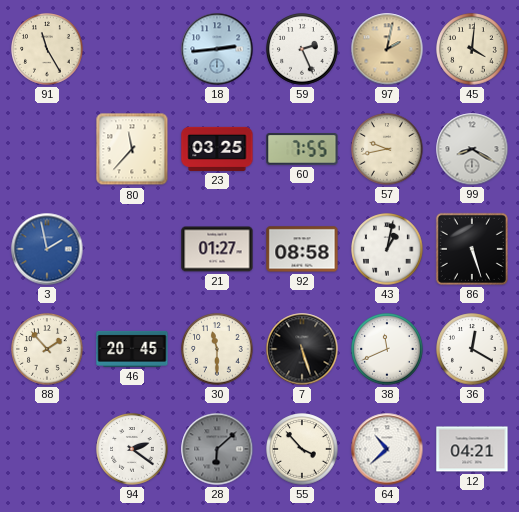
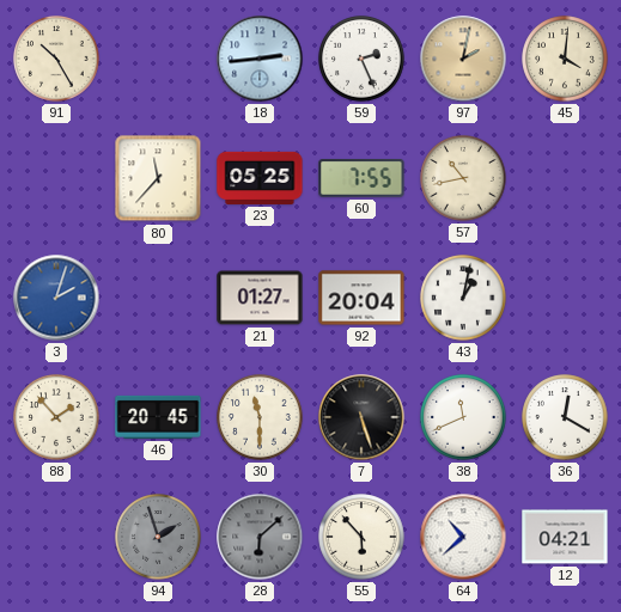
91: 11:25 -> 10:25 (56, 59)
23: 03:25 -> 05:25 (260, 178)
57: 9:43 -> 10:43 (463, 178)
99: 8:20 -> none (472, 149)
3: 1:58 -> 2:03 (56, 298)
92: 08:58 -> 20:04 (361, 298)
86: 5:27 -> none (472, 249)
94: 2:21 -> 1:57 (158, 537)
94 dial: white -> grey (158, 537)
55: 3:53 -> 5:53 (361, 537)
